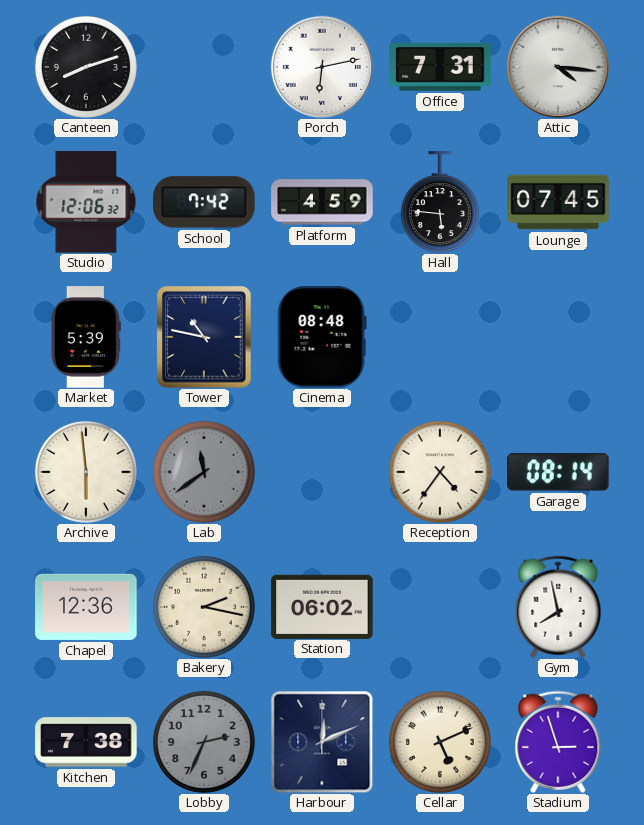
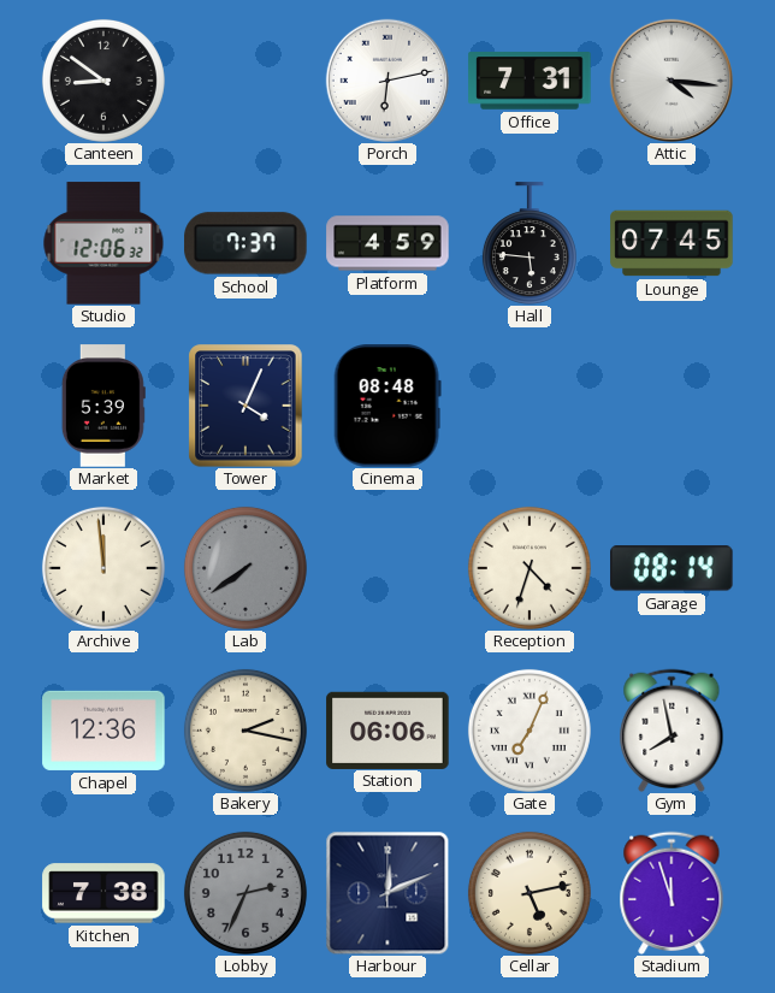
Canteen: 8:12 -> 8:51 (103, 81)
School: 7:42 -> 7:37 (245, 243)
Tower: 10:47 -> 4:04 (245, 406)
Archive: 5:59 -> 11:59 (103, 568)
Lab: 11:39 -> 7:39 (245, 568)
Reception: 4:36 -> 4:33 (530, 568)
Station: 06:02 -> 06:06 (387, 729)
Gate: none -> 7:04 (530, 731)
Cellar: 5:11 -> 5:13 (530, 893)
Stadium: 2:57 -> 11:57 (672, 893)
